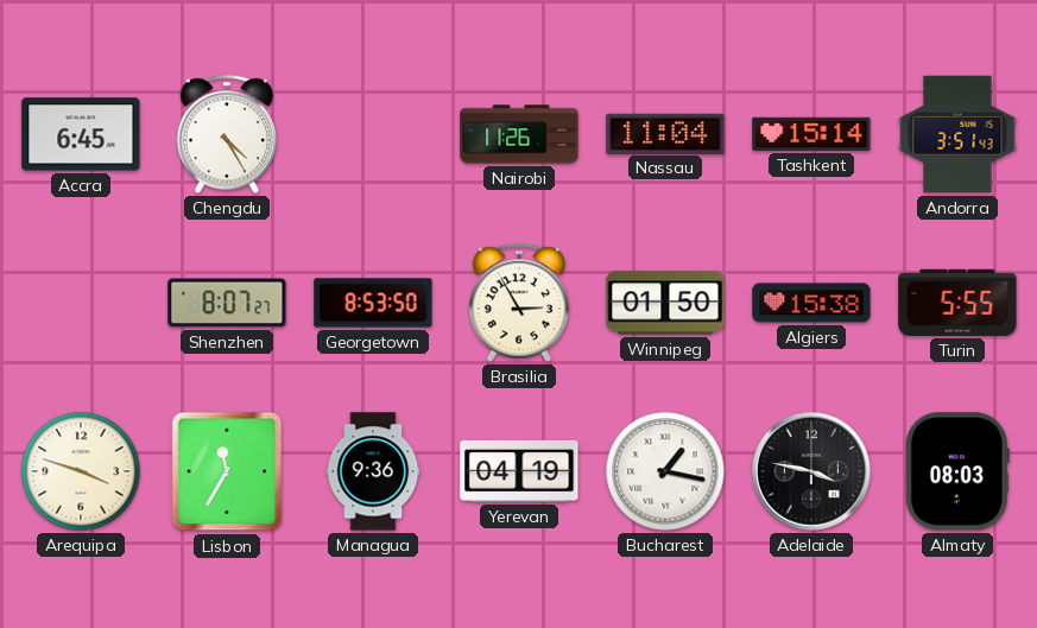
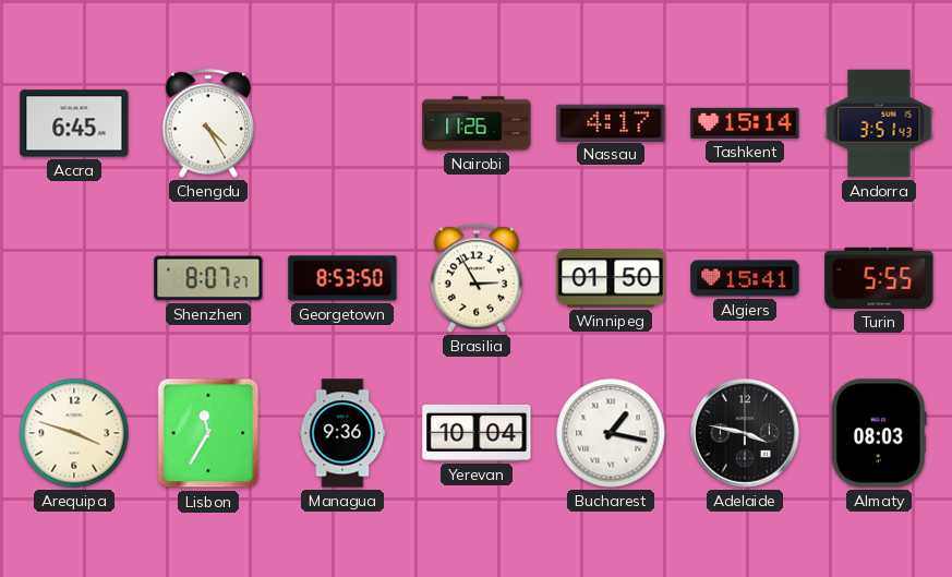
Nassau: 11:04 -> 4:17 (611, 122)
Algiers: 15:38 -> 15:41 (745, 278)
Yerevan: 04:19 -> 10:04 (477, 433)
